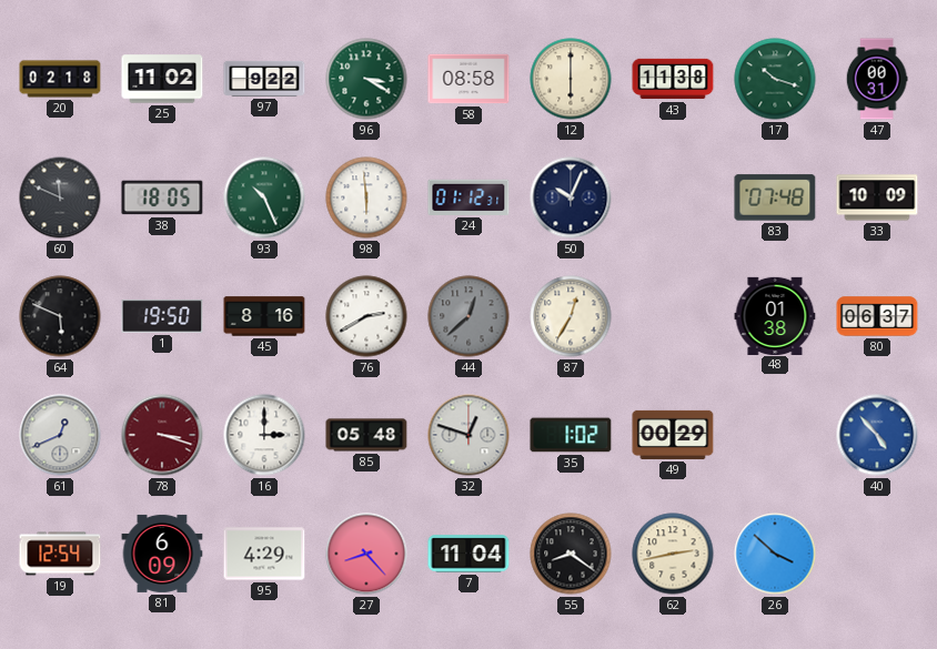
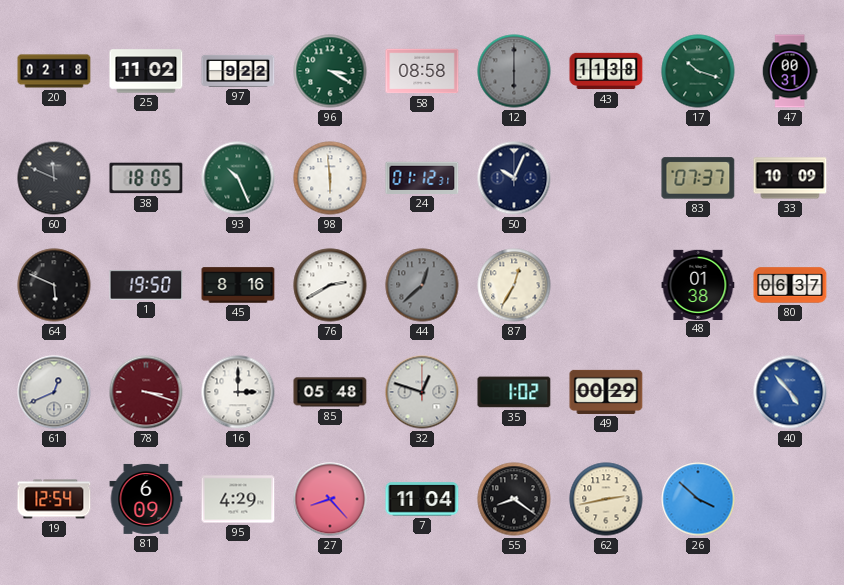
12 dial: cream -> grey (514, 71)
83: 07:48 -> 07:37 (698, 178)
